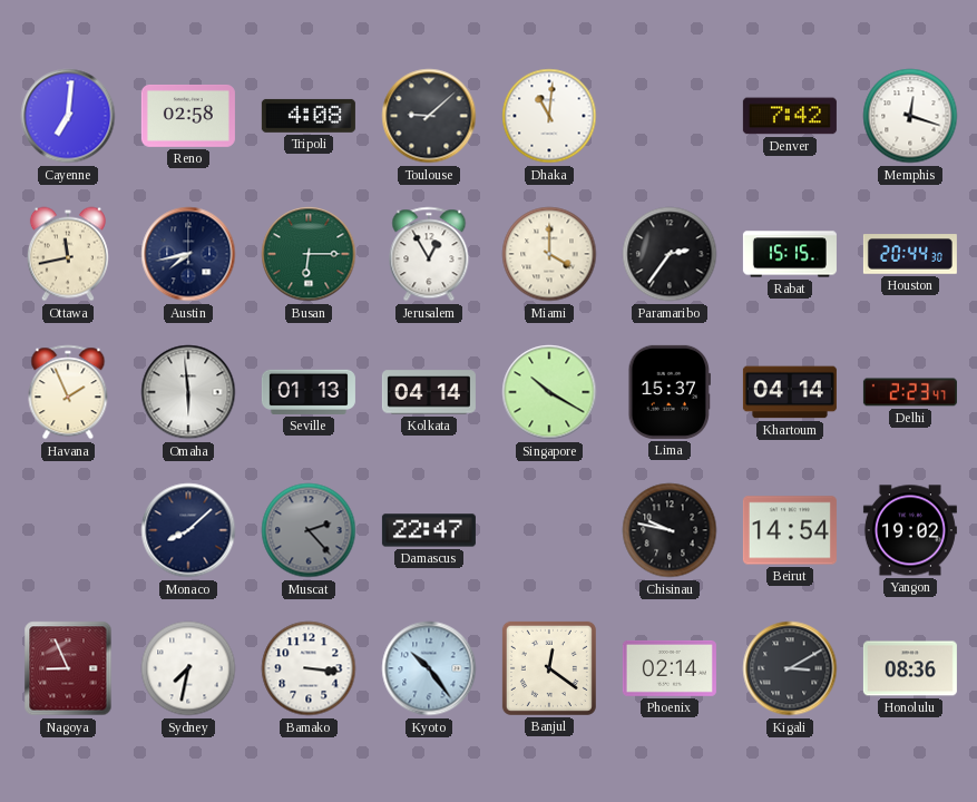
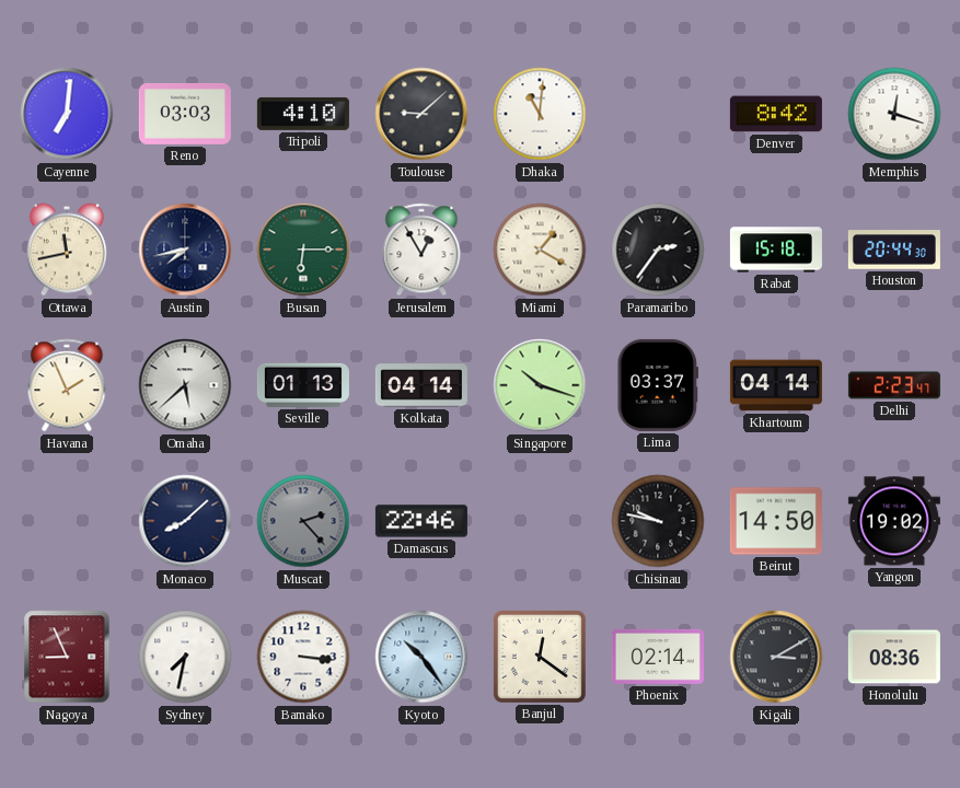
Reno: 02:58 -> 03:03 (185, 114)
Tripoli: 4:08 -> 4:10 (303, 114)
Denver: 7:42 -> 8:42 (776, 114)
Miami: 4:00 -> 1:20 (540, 250)
Rabat: 15:15 -> 15:18 (776, 250)
Omaha: 5:59 -> 5:38 (185, 385)
Singapore: 10:20 -> 10:18 (540, 385)
Lima: 15:37 -> 03:37 (657, 385)
Damascus: 22:47 -> 22:46 (421, 521)
Beirut: 14:54 -> 14:50 (776, 521)
